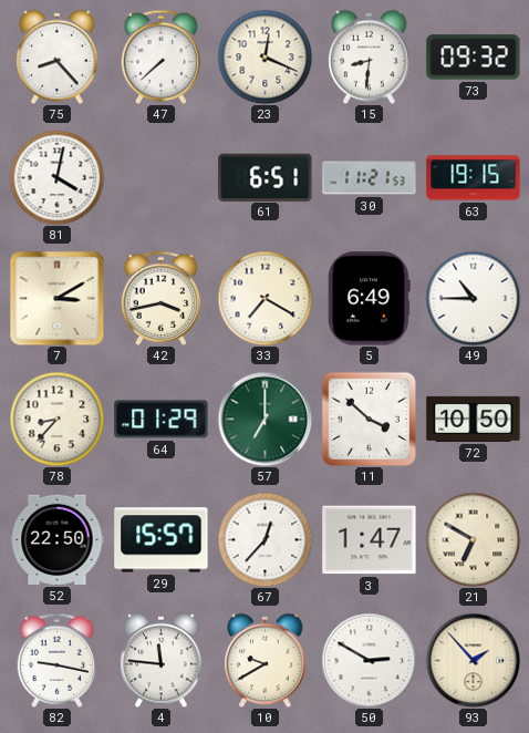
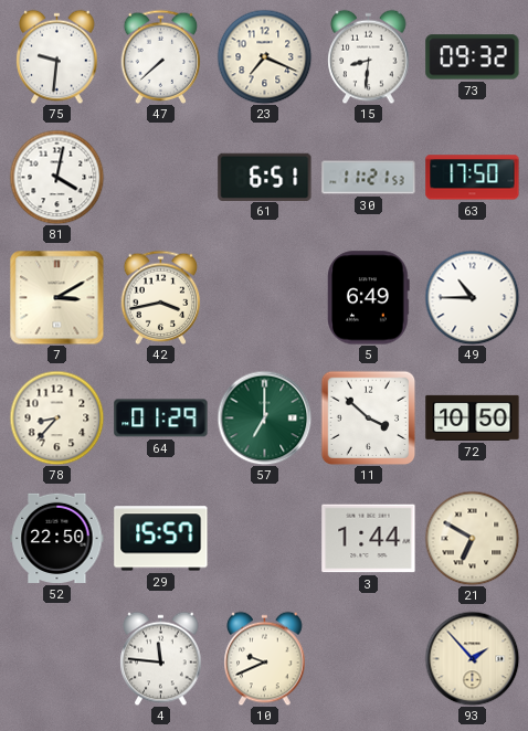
75: 8:23 -> 9:31 (57, 56)
23: 12:19 -> 7:19 (264, 56)
63: 19:15 -> 17:50 (473, 178)
33: 7:20 -> none (264, 298)
67: 12:37 -> none (264, 539)
3: 1:47 -> 1:44 (369, 539)
82: 9:17 -> none (58, 660)
10: 9:40 -> 9:41 (265, 658)
50: 2:50 -> none (369, 660)
